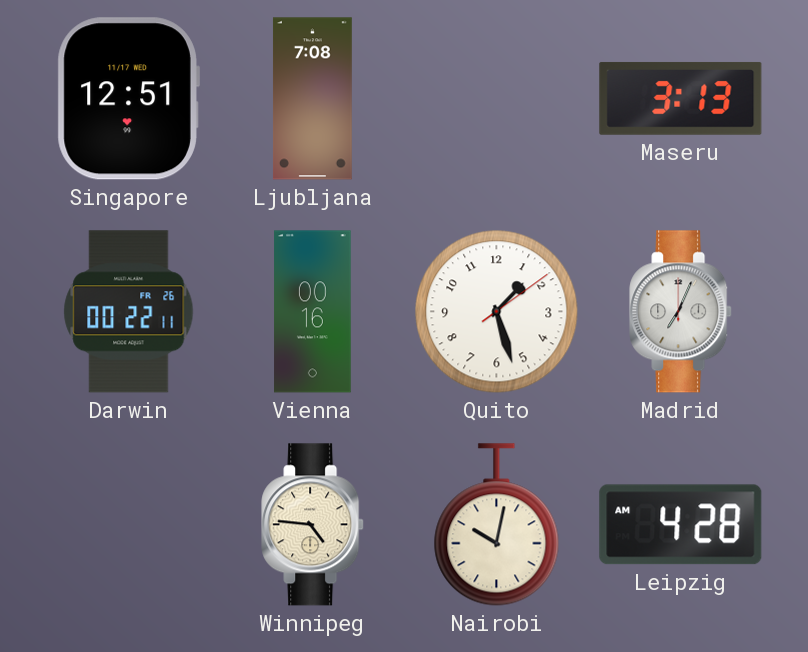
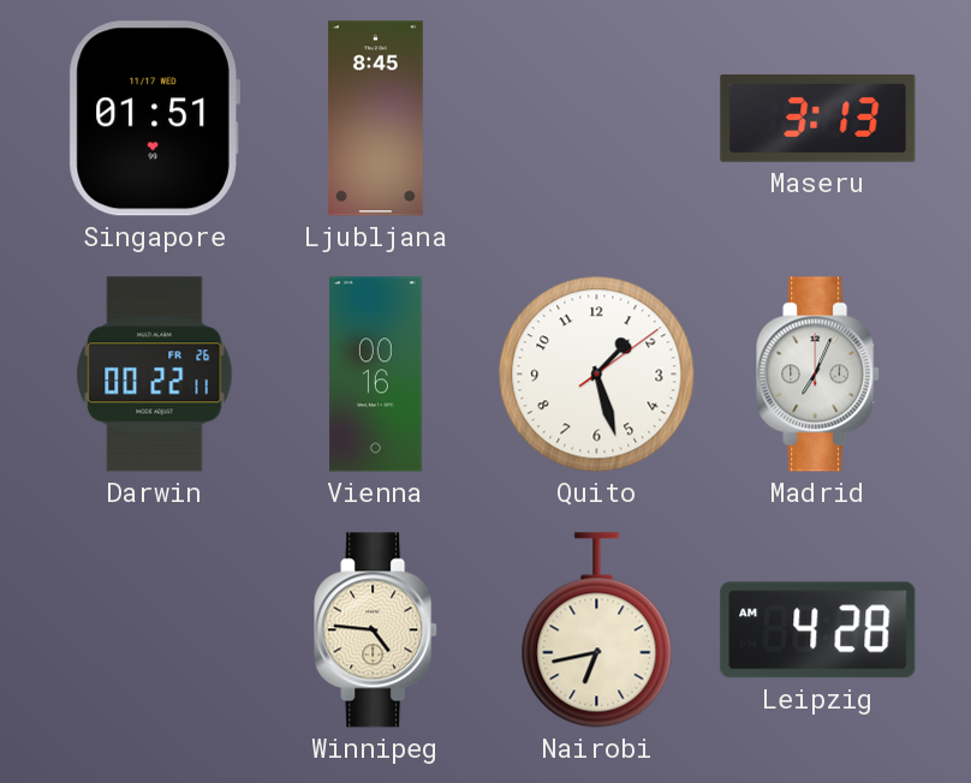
Singapore: 12:51 -> 01:51 (154, 119)
Ljubljana: 7:08 -> 8:45 (375, 119)
Nairobi: 10:02 -> 6:43 (597, 630)
